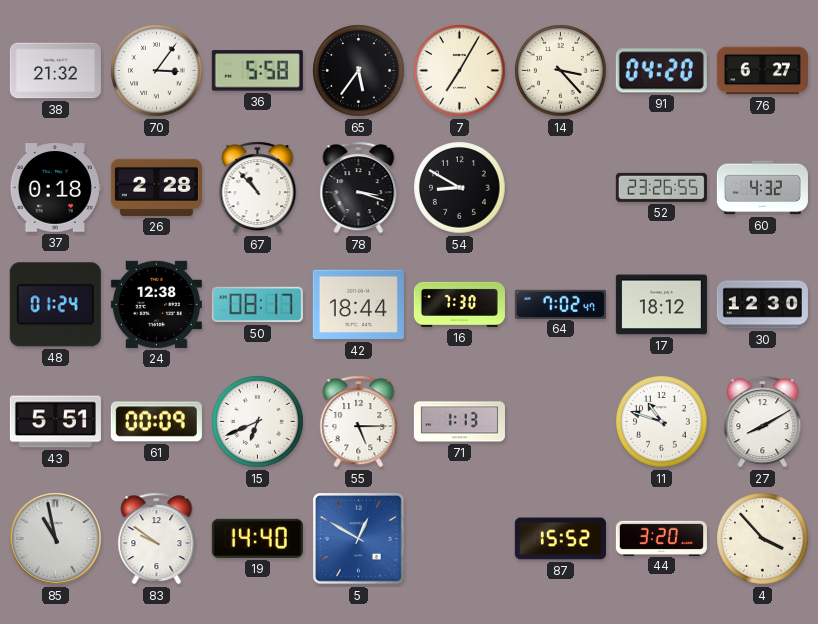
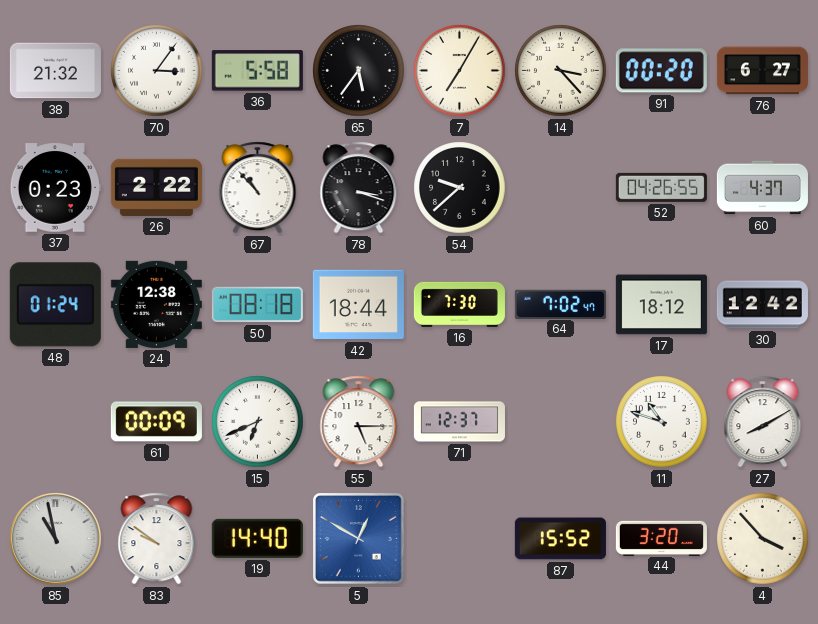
91: 04:20 -> 00:20 (661, 71)
37: 0:18 -> 0:23 (55, 188)
26: 2:28 -> 2:22 (156, 187)
54: 8:50 -> 9:38 (460, 188)
52: 23:26 -> 04:26 (661, 187)
60: 4:32 -> 4:37 (762, 188)
50: 08:17 -> 08:18 (257, 305)
30: 12:30 -> 12:42 (762, 305)
43: 5:51 -> none (55, 422)
71: 1:13 -> 12:37 (459, 422)
